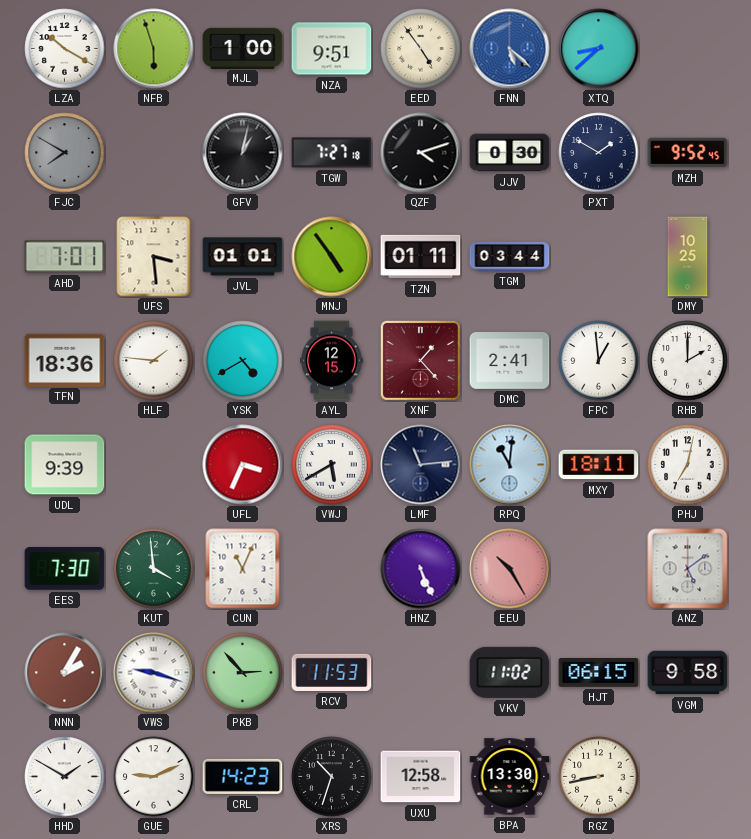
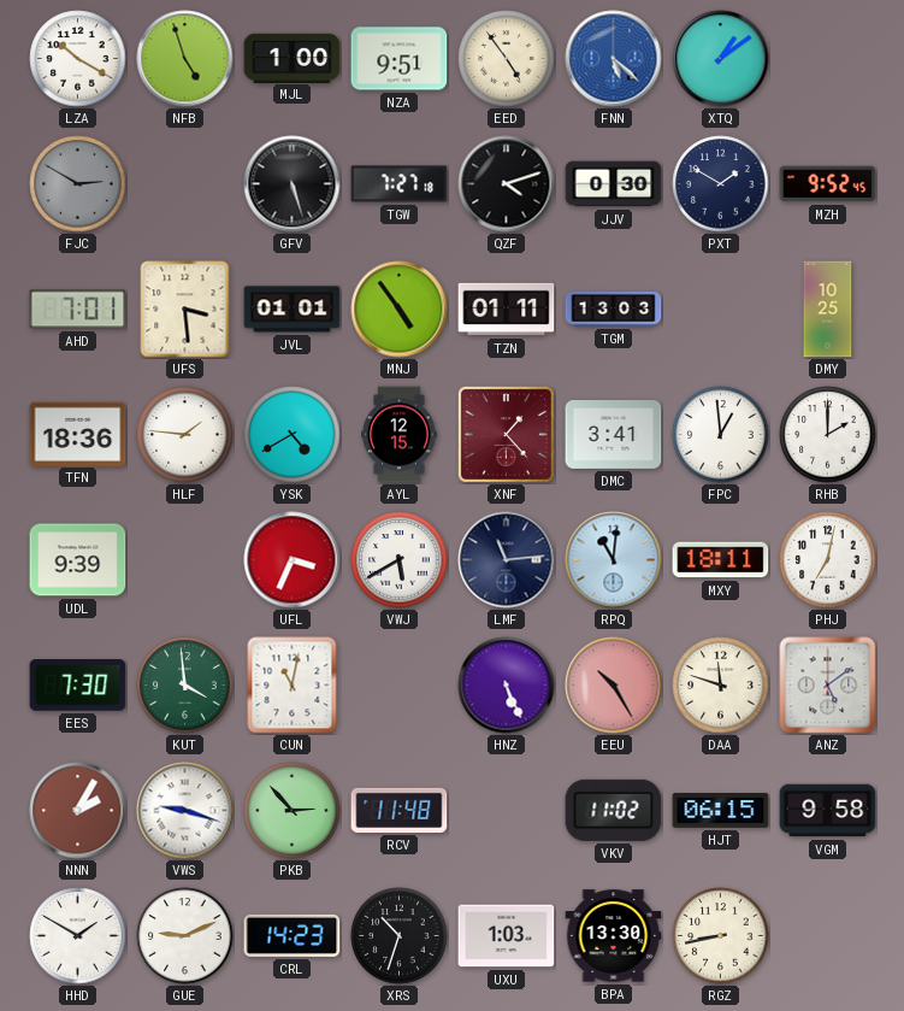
NFB: 5:57 -> 4:57 (185, 59)
XTQ: 8:38 -> 1:09 (721, 59)
FJC: 7:50 -> 2:50 (78, 184)
GFV: 1:02 -> 5:27 (293, 184)
TGM: 03:44 -> 13:03 (614, 308)
DMC: 2:41 -> 3:41 (614, 435)
CUN: 11:04 -> 11:02 (293, 686)
DAA: none -> 11:48 (721, 686)
RCV: 11:53 -> 11:48 (400, 810)
UXU: 12:58 -> 1:03 (507, 936)
